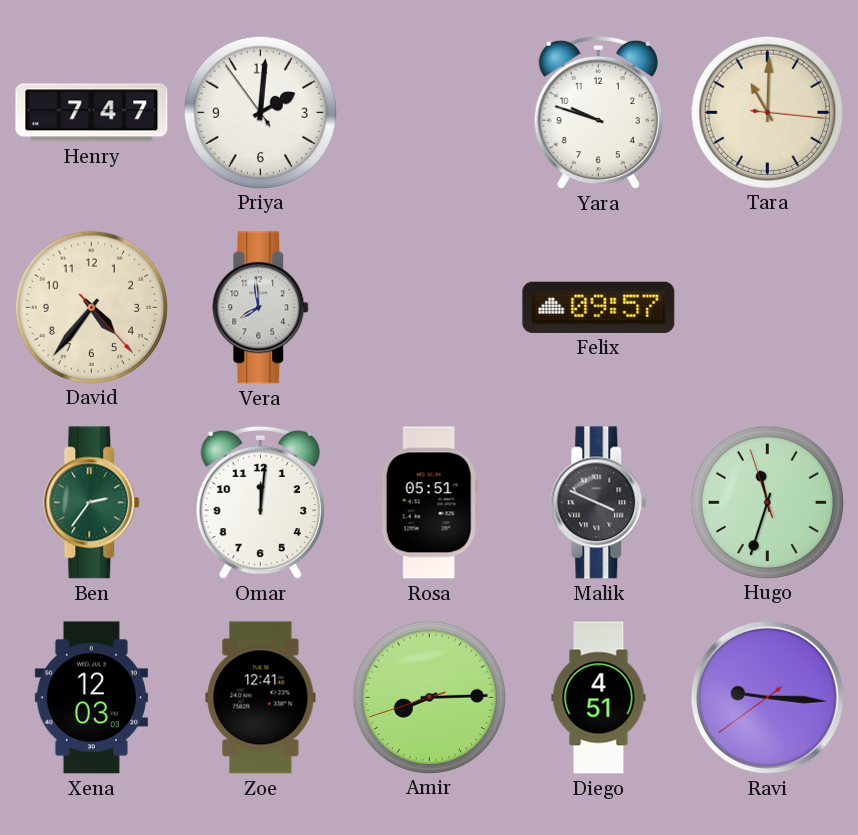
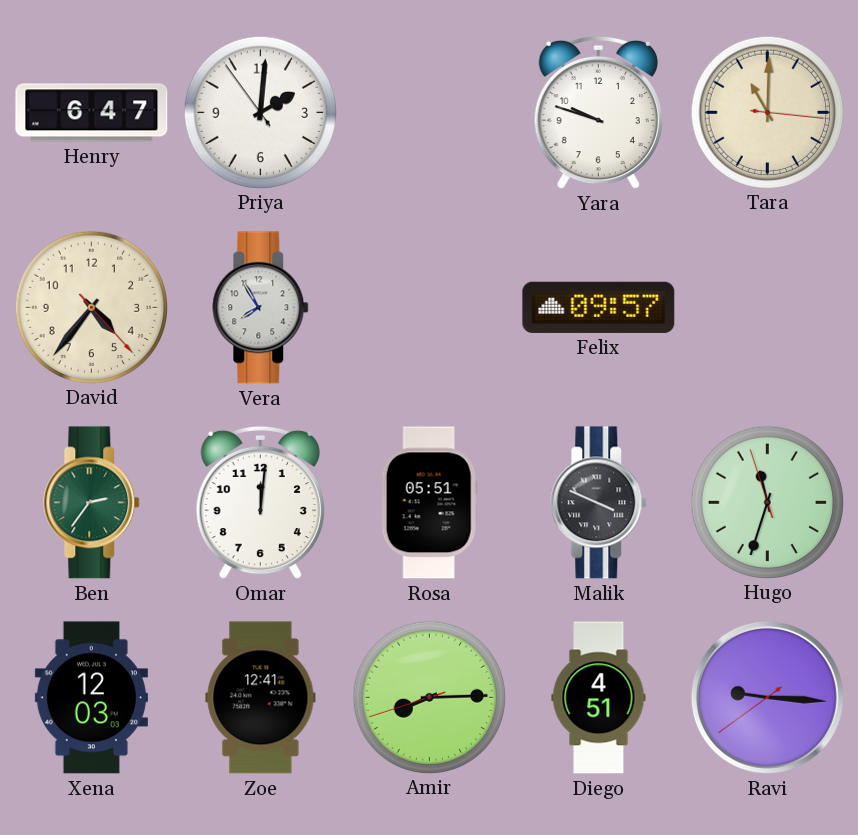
Henry: 7:47 -> 6:47 (92, 113)
Vera: 7:59 -> 7:55 (261, 308)
